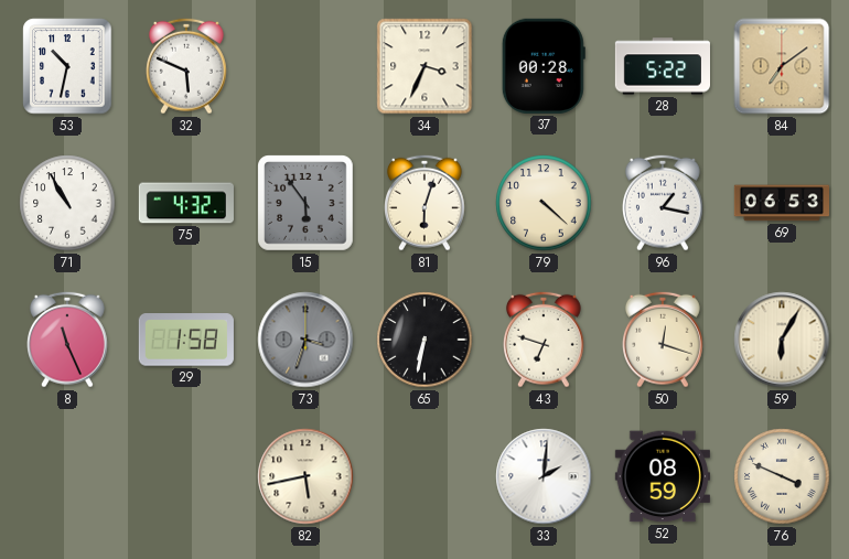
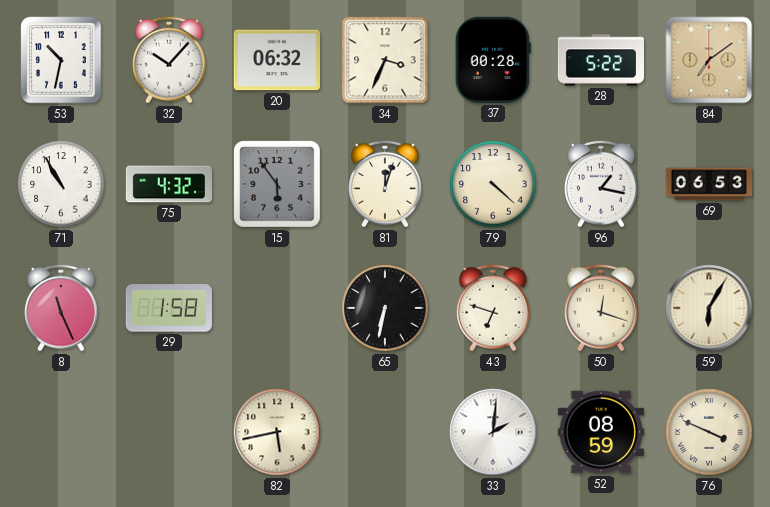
32: 5:49 -> 10:07 (170, 60)
20: none -> 06:32 (277, 60)
81: 6:03 -> 12:03 (386, 184)
73: 3:33 -> none (305, 340)
